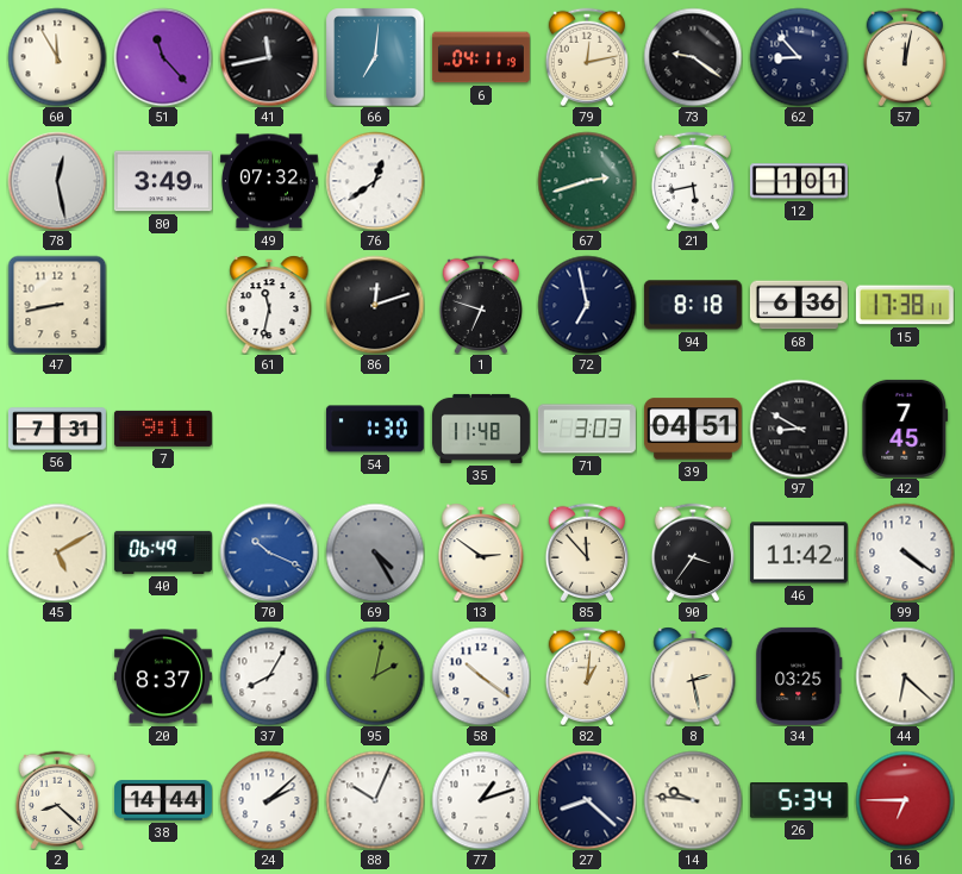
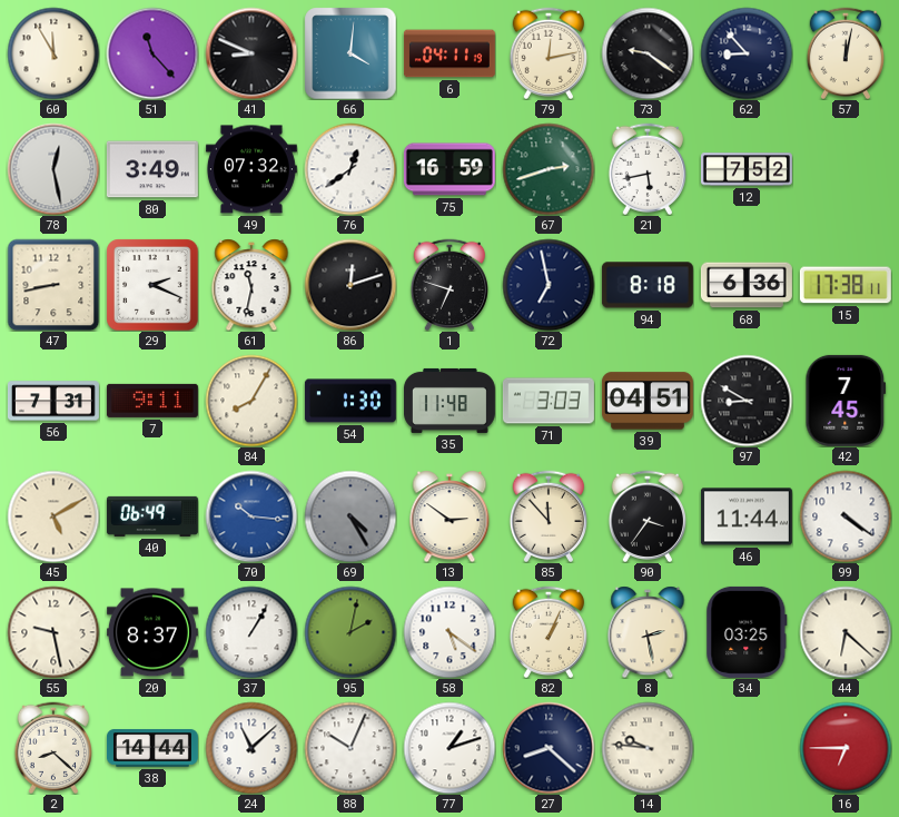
41: 11:43 -> 8:49 (251, 53)
66: 7:01 -> 4:01 (350, 53)
75: none -> 16:59 (449, 169)
12: 1:01 -> 7:52 (747, 169)
29: none -> 2:19 (152, 285)
84: none -> 8:05 (251, 401)
70: 10:19 -> 10:16 (251, 516)
46: 11:42 -> 11:44 (747, 516)
55: none -> 9:28 (53, 632)
37: 8:05 -> 1:05 (251, 632)
58: 10:21 -> 5:21 (449, 632)
82: 1:01 -> 1:04 (547, 631)
24: 2:08 -> 11:08 (251, 748)
26: 5:34 -> none (799, 800)
